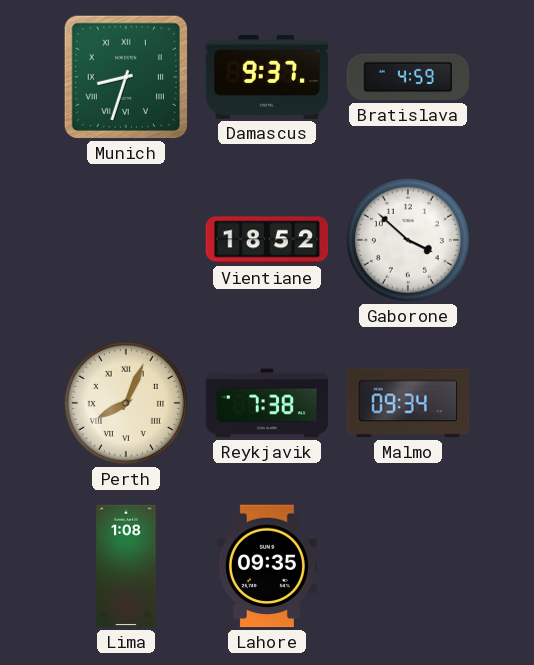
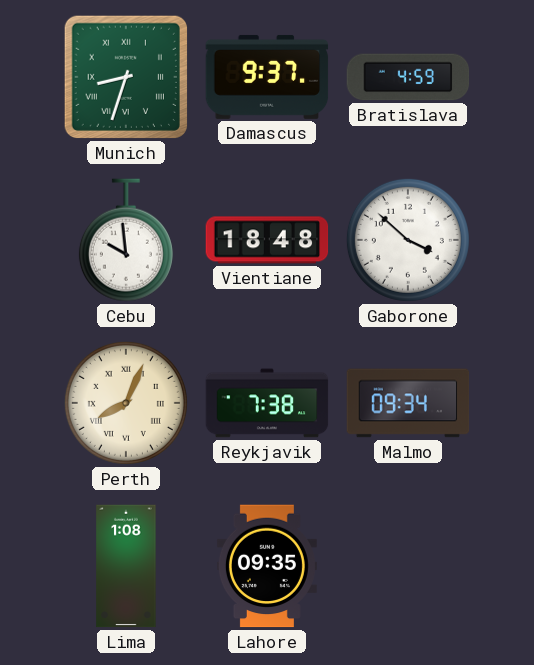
Cebu: none -> 9:59 (126, 240)
Vientiane: 18:52 -> 18:48 (267, 240)
